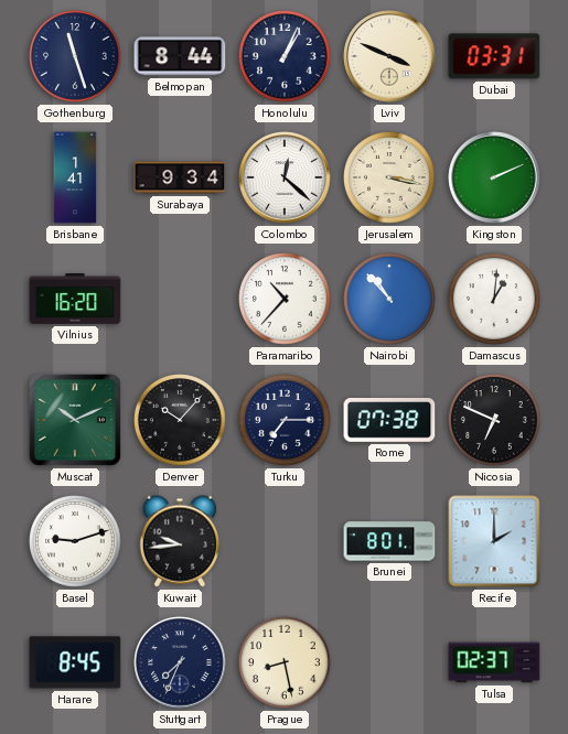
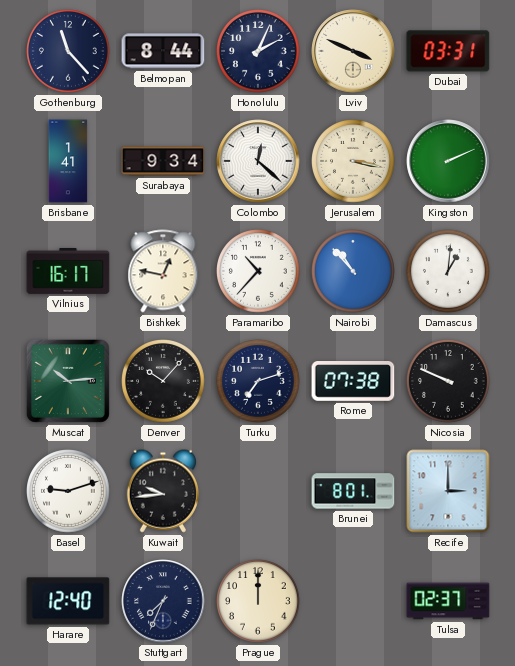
Gothenburg: 11:27 -> 11:23 (69, 52)
Honolulu: 1:04 -> 2:04 (259, 52)
Vilnius: 16:20 -> 16:17 (68, 271)
Bishkek: none -> 12:47 (163, 271)
Muscat: 10:11 -> 10:14 (68, 381)
Turku: 7:15 -> 7:12 (259, 382)
Nicosia: 6:49 -> 9:49 (449, 382)
Recife: 2:00 -> 3:00 (448, 491)
Harare: 8:45 -> 12:40 (68, 601)
Prague: 8:28 -> 12:00 (259, 602)
